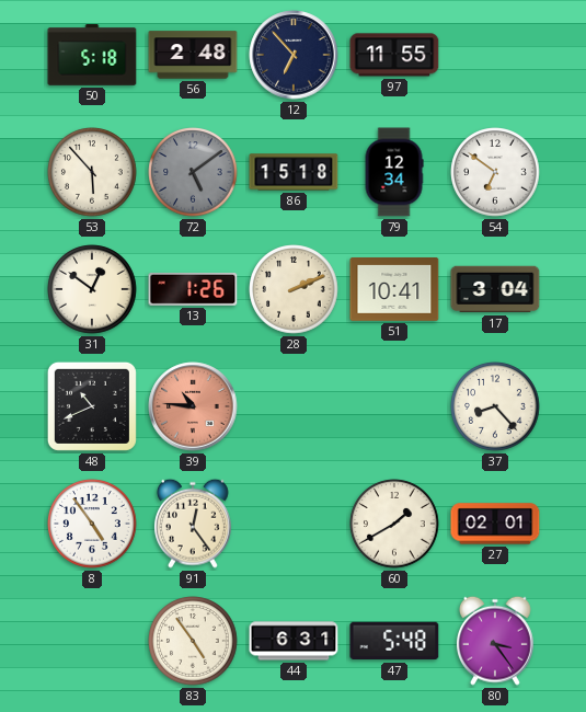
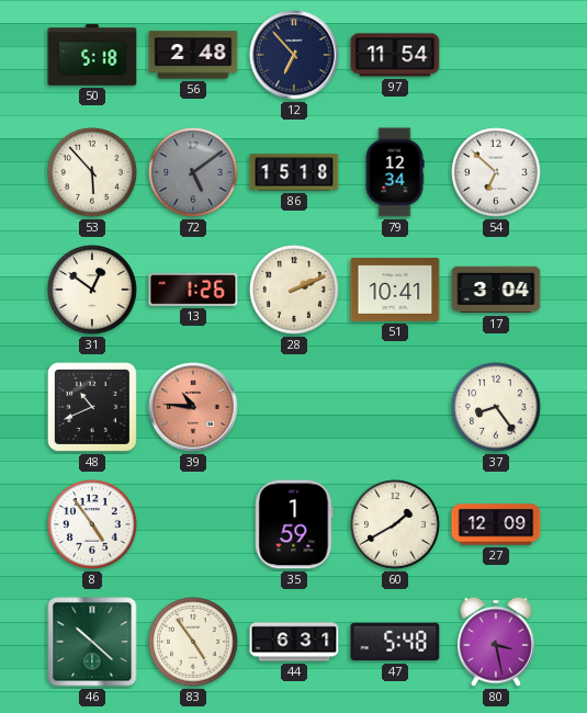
97: 11:55 -> 11:54 (395, 55)
54: 6:51 -> 6:52 (496, 172)
37: 8:23 -> 8:24 (496, 407)
91: 12:24 -> none (193, 524)
35: none -> 1:59 (294, 524)
27: 02:01 -> 12:09 (496, 524)
46: none -> 10:22 (92, 642)
80: 3:24 -> 3:28 (496, 642)
